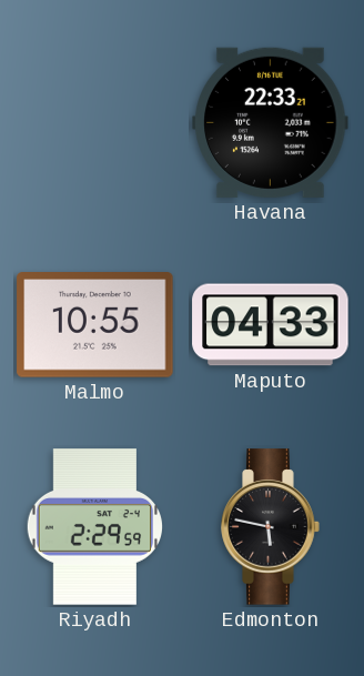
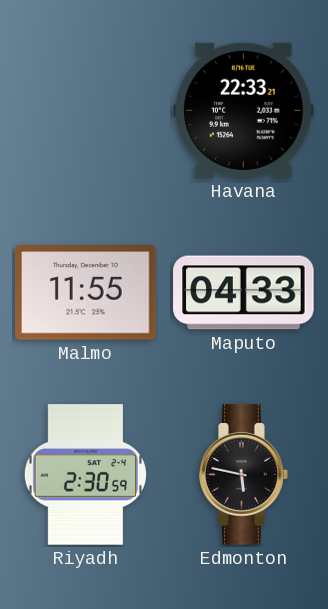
Malmo: 10:55 -> 11:55 (86, 293)
Riyadh: 2:29 -> 2:30 (85, 475)
